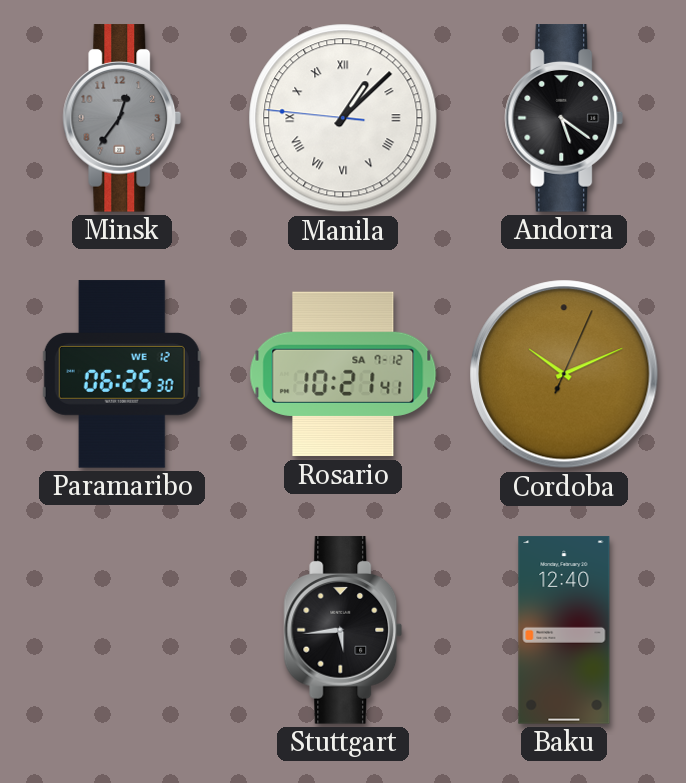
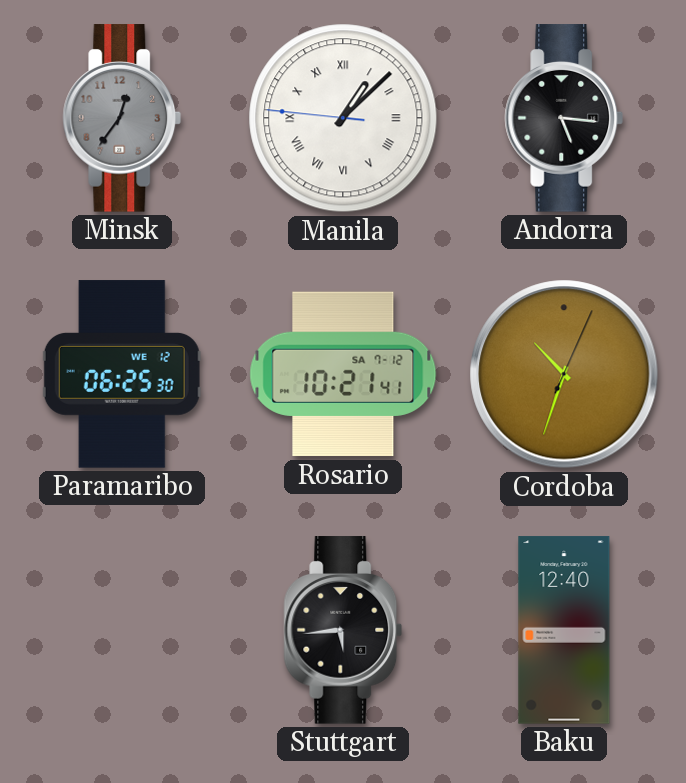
Andorra: 5:21 -> 5:16 (564, 118)
Cordoba: 10:11 -> 10:33 (564, 374)
